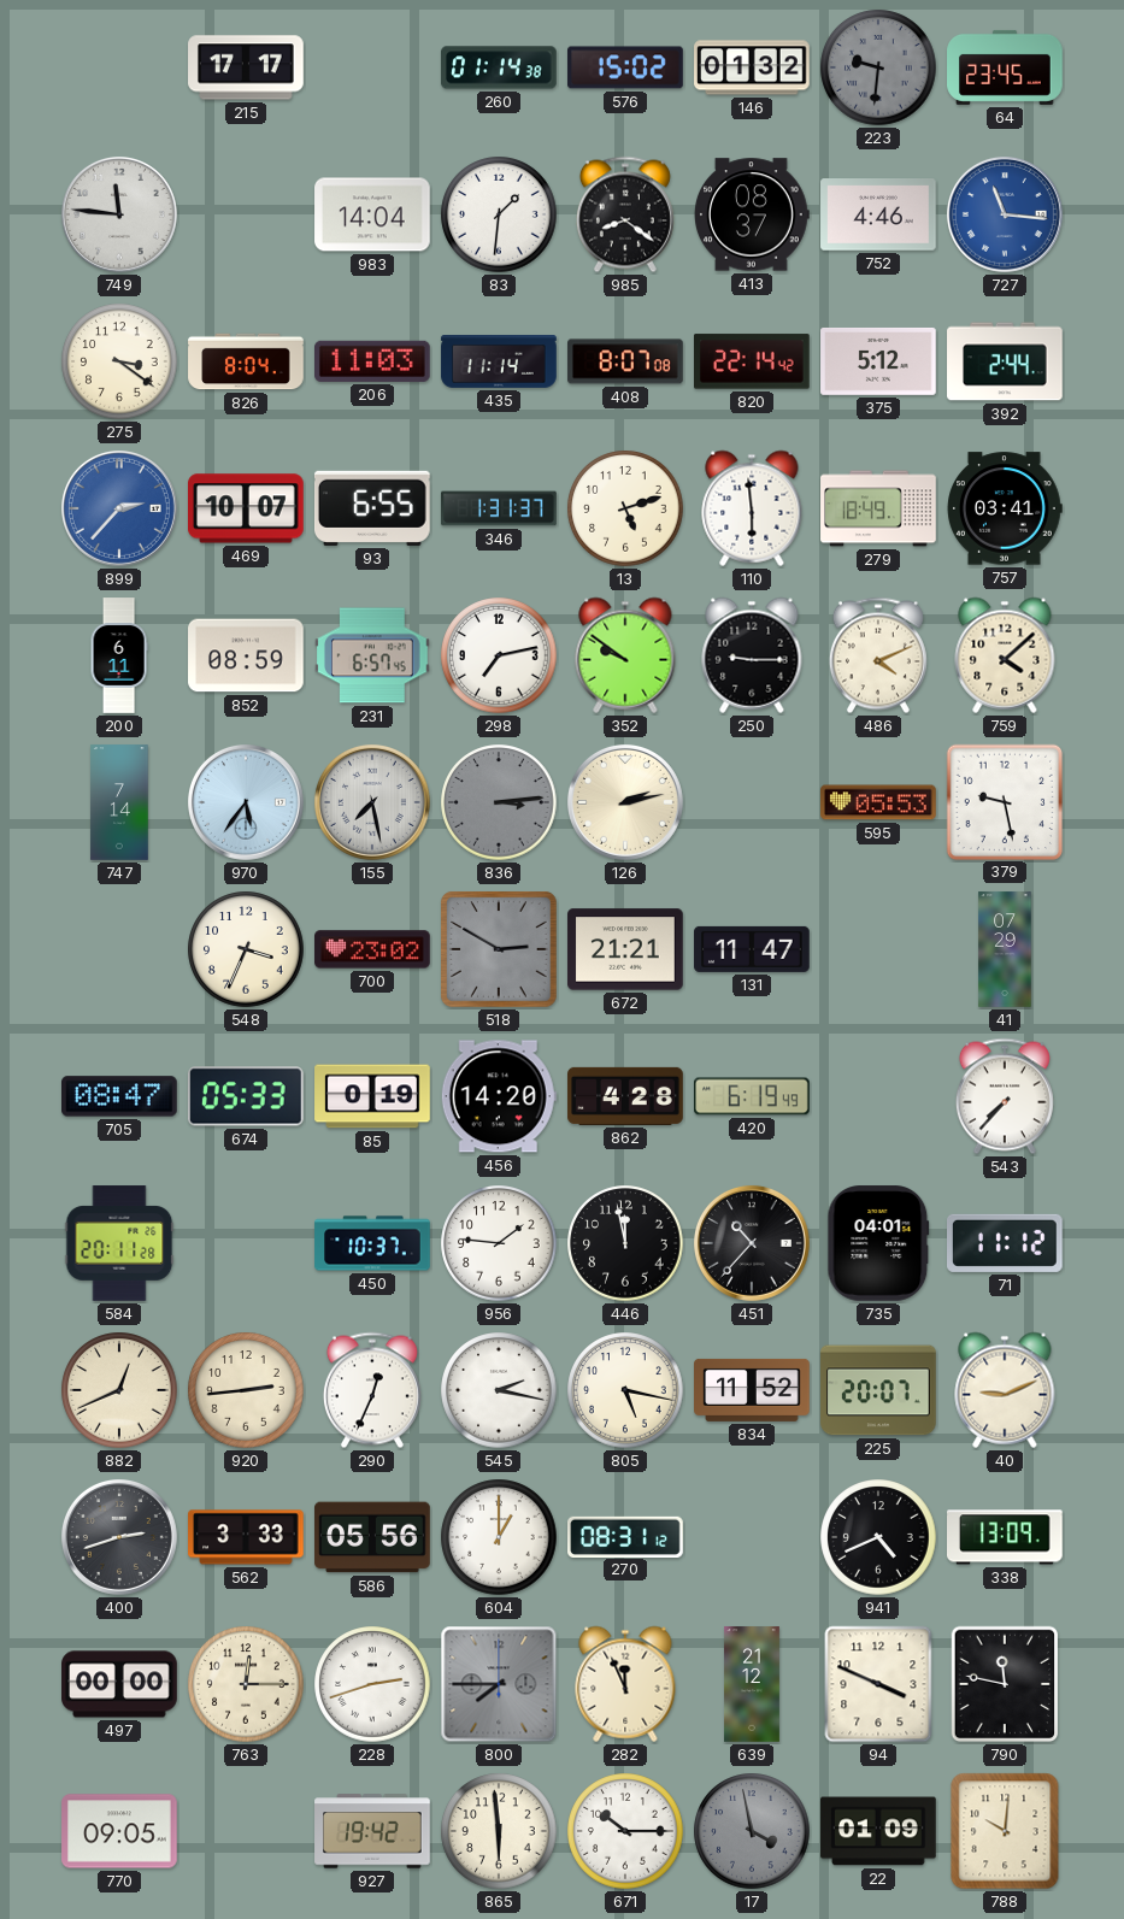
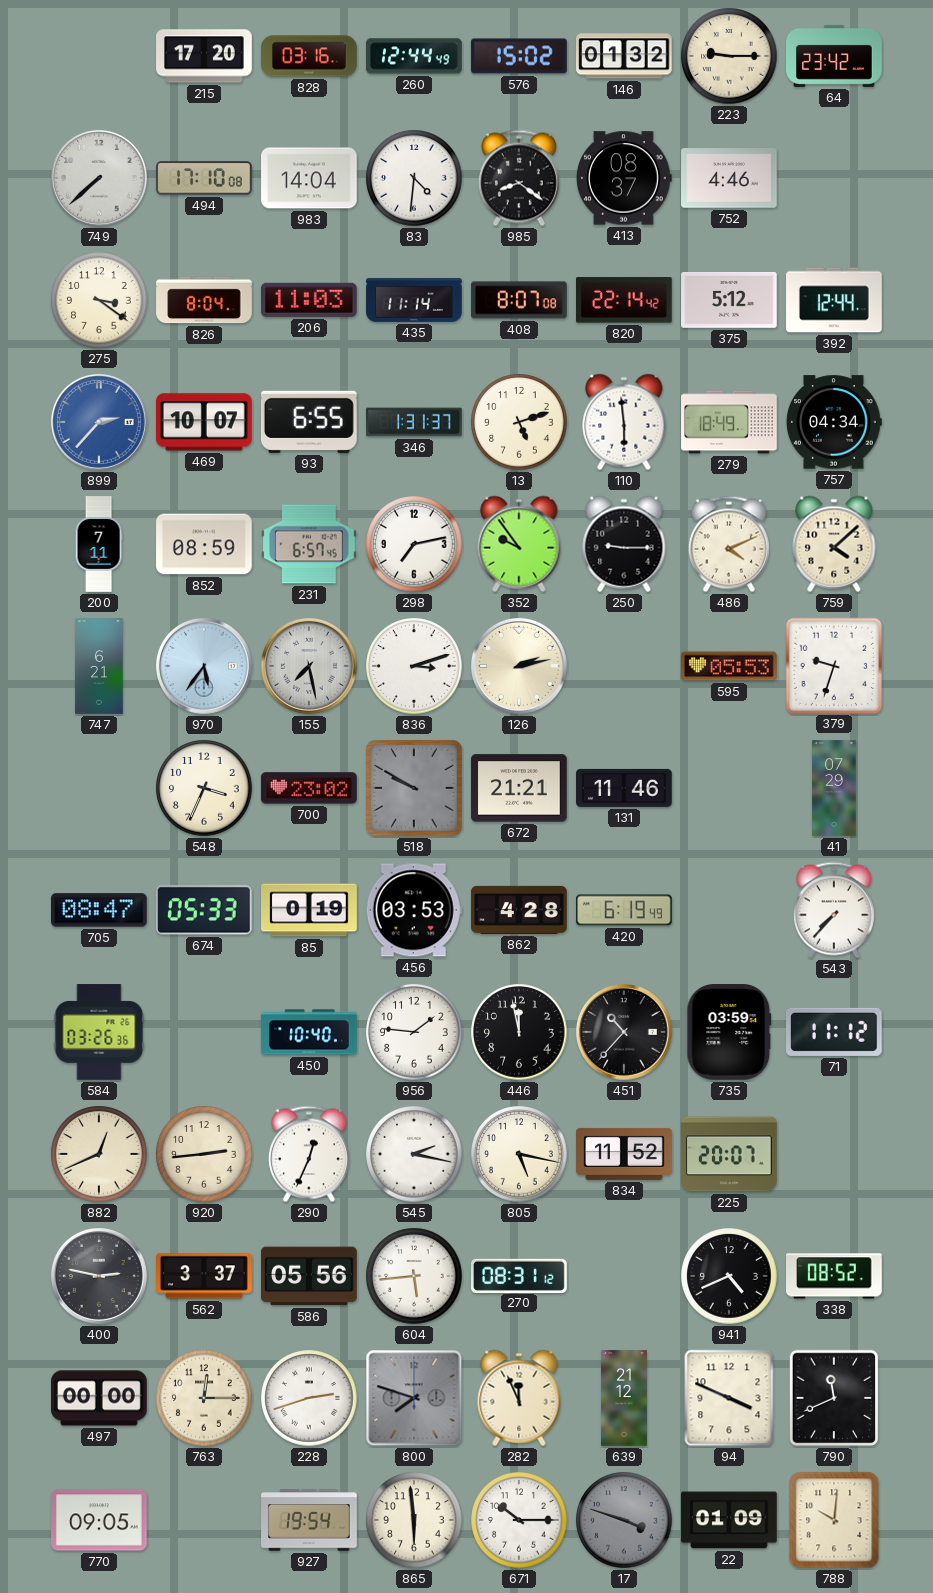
215: 17:17 -> 17:20 (204, 56)
828: none -> 03:16 (309, 56)
260: 01:14 -> 12:44 (414, 56)
223: 9:31 -> 9:15 (729, 56)
223 dial: grey -> cream (729, 56)
64: 23:45 -> 23:42 (834, 56)
749: 11:46 -> 7:38 (99, 178)
494: none -> 17:10 (204, 178)
83: 1:31 -> 4:31 (414, 178)
727: 11:16 -> none (1005, 214)
392: 2:44 -> 12:44 (834, 300)
757: 03:41 -> 04:34 (834, 422)
200: 6:11 -> 7:11 (99, 544)
352: 9:51 -> 9:54 (519, 544)
747: 7:14 -> 6:21 (99, 666)
836: 3:14 -> 3:12 (414, 666)
836 dial: grey -> white (414, 666)
379: 9:28 -> 9:33 (833, 665)
518: 2:50 -> 9:50 (415, 789)
131: 11:47 -> 11:46 (624, 788)
456: 14:20 -> 03:53 (414, 910)
584: 20:11 -> 03:26 (99, 1032)
450: 10:37 -> 10:40 (309, 1032)
735: 04:01 -> 03:59 (729, 1032)
40: 9:11 -> none (1005, 1390)
400: 2:42 -> 2:47 (99, 1276)
562: 3:33 -> 3:37 (204, 1276)
604: 1:00 -> 5:44 (414, 1276)
338: 13:09 -> 08:52 (834, 1276)
800: 7:45 -> 7:48 (414, 1398)
790: 11:47 -> 11:41 (834, 1398)
927: 19:42 -> 19:54 (309, 1520)
17: 3:58 -> 3:48 (624, 1520)
